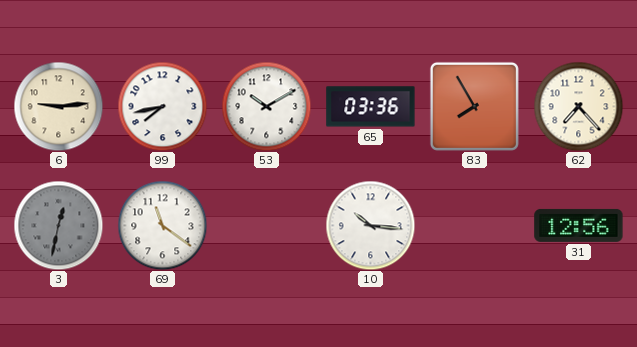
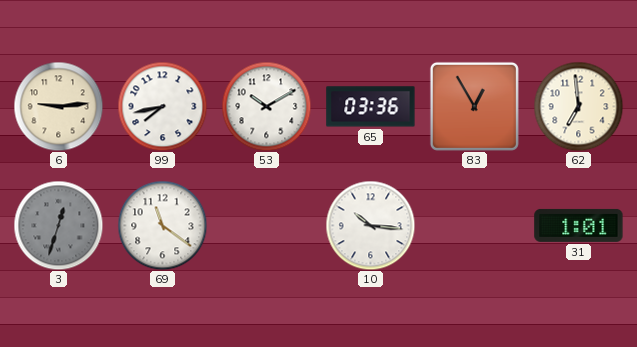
83: 7:55 -> 12:55 (474, 106)
62: 7:23 -> 6:59 (578, 106)
3: 12:32 -> 12:33 (58, 225)
31: 12:56 -> 1:01 (579, 225)
